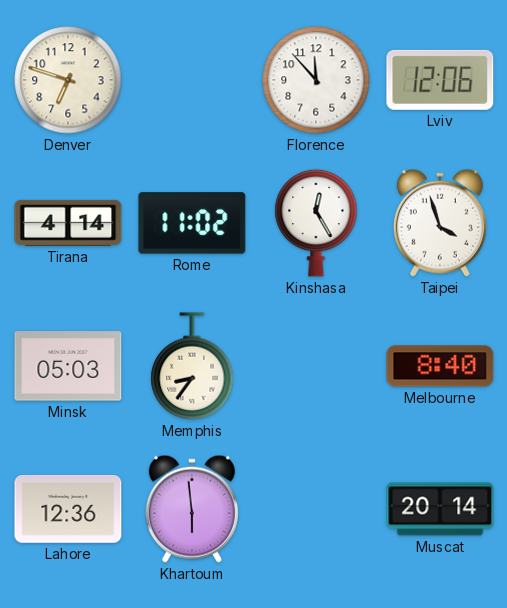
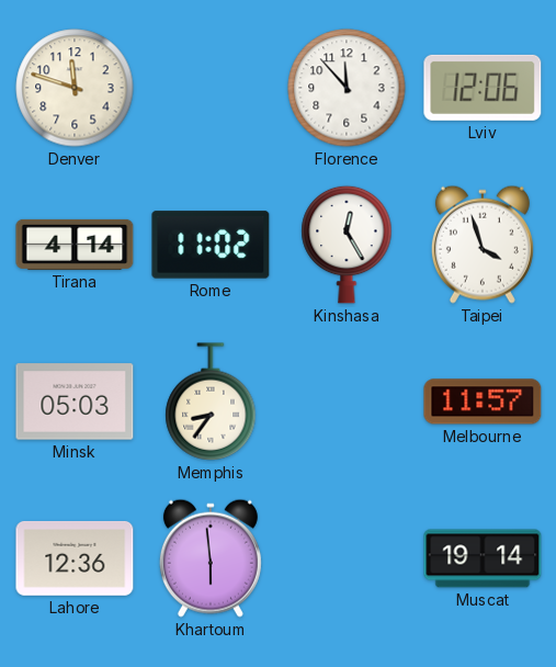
Denver: 6:48 -> 11:48 (75, 88)
Melbourne: 8:40 -> 11:57 (483, 402)
Muscat: 20:14 -> 19:14 (483, 558)
